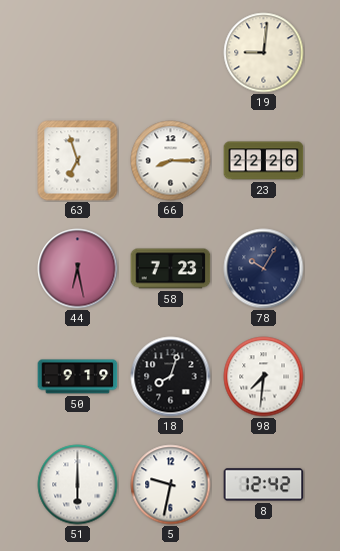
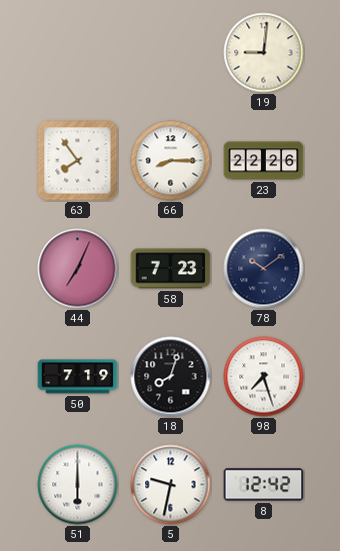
63: 6:57 -> 7:54 (78, 161)
44: 6:28 -> 7:04 (78, 269)
78: 10:05 -> 10:09 (264, 269)
50: 9:19 -> 7:19 (78, 377)
98: 7:31 -> 7:27 (264, 377)
